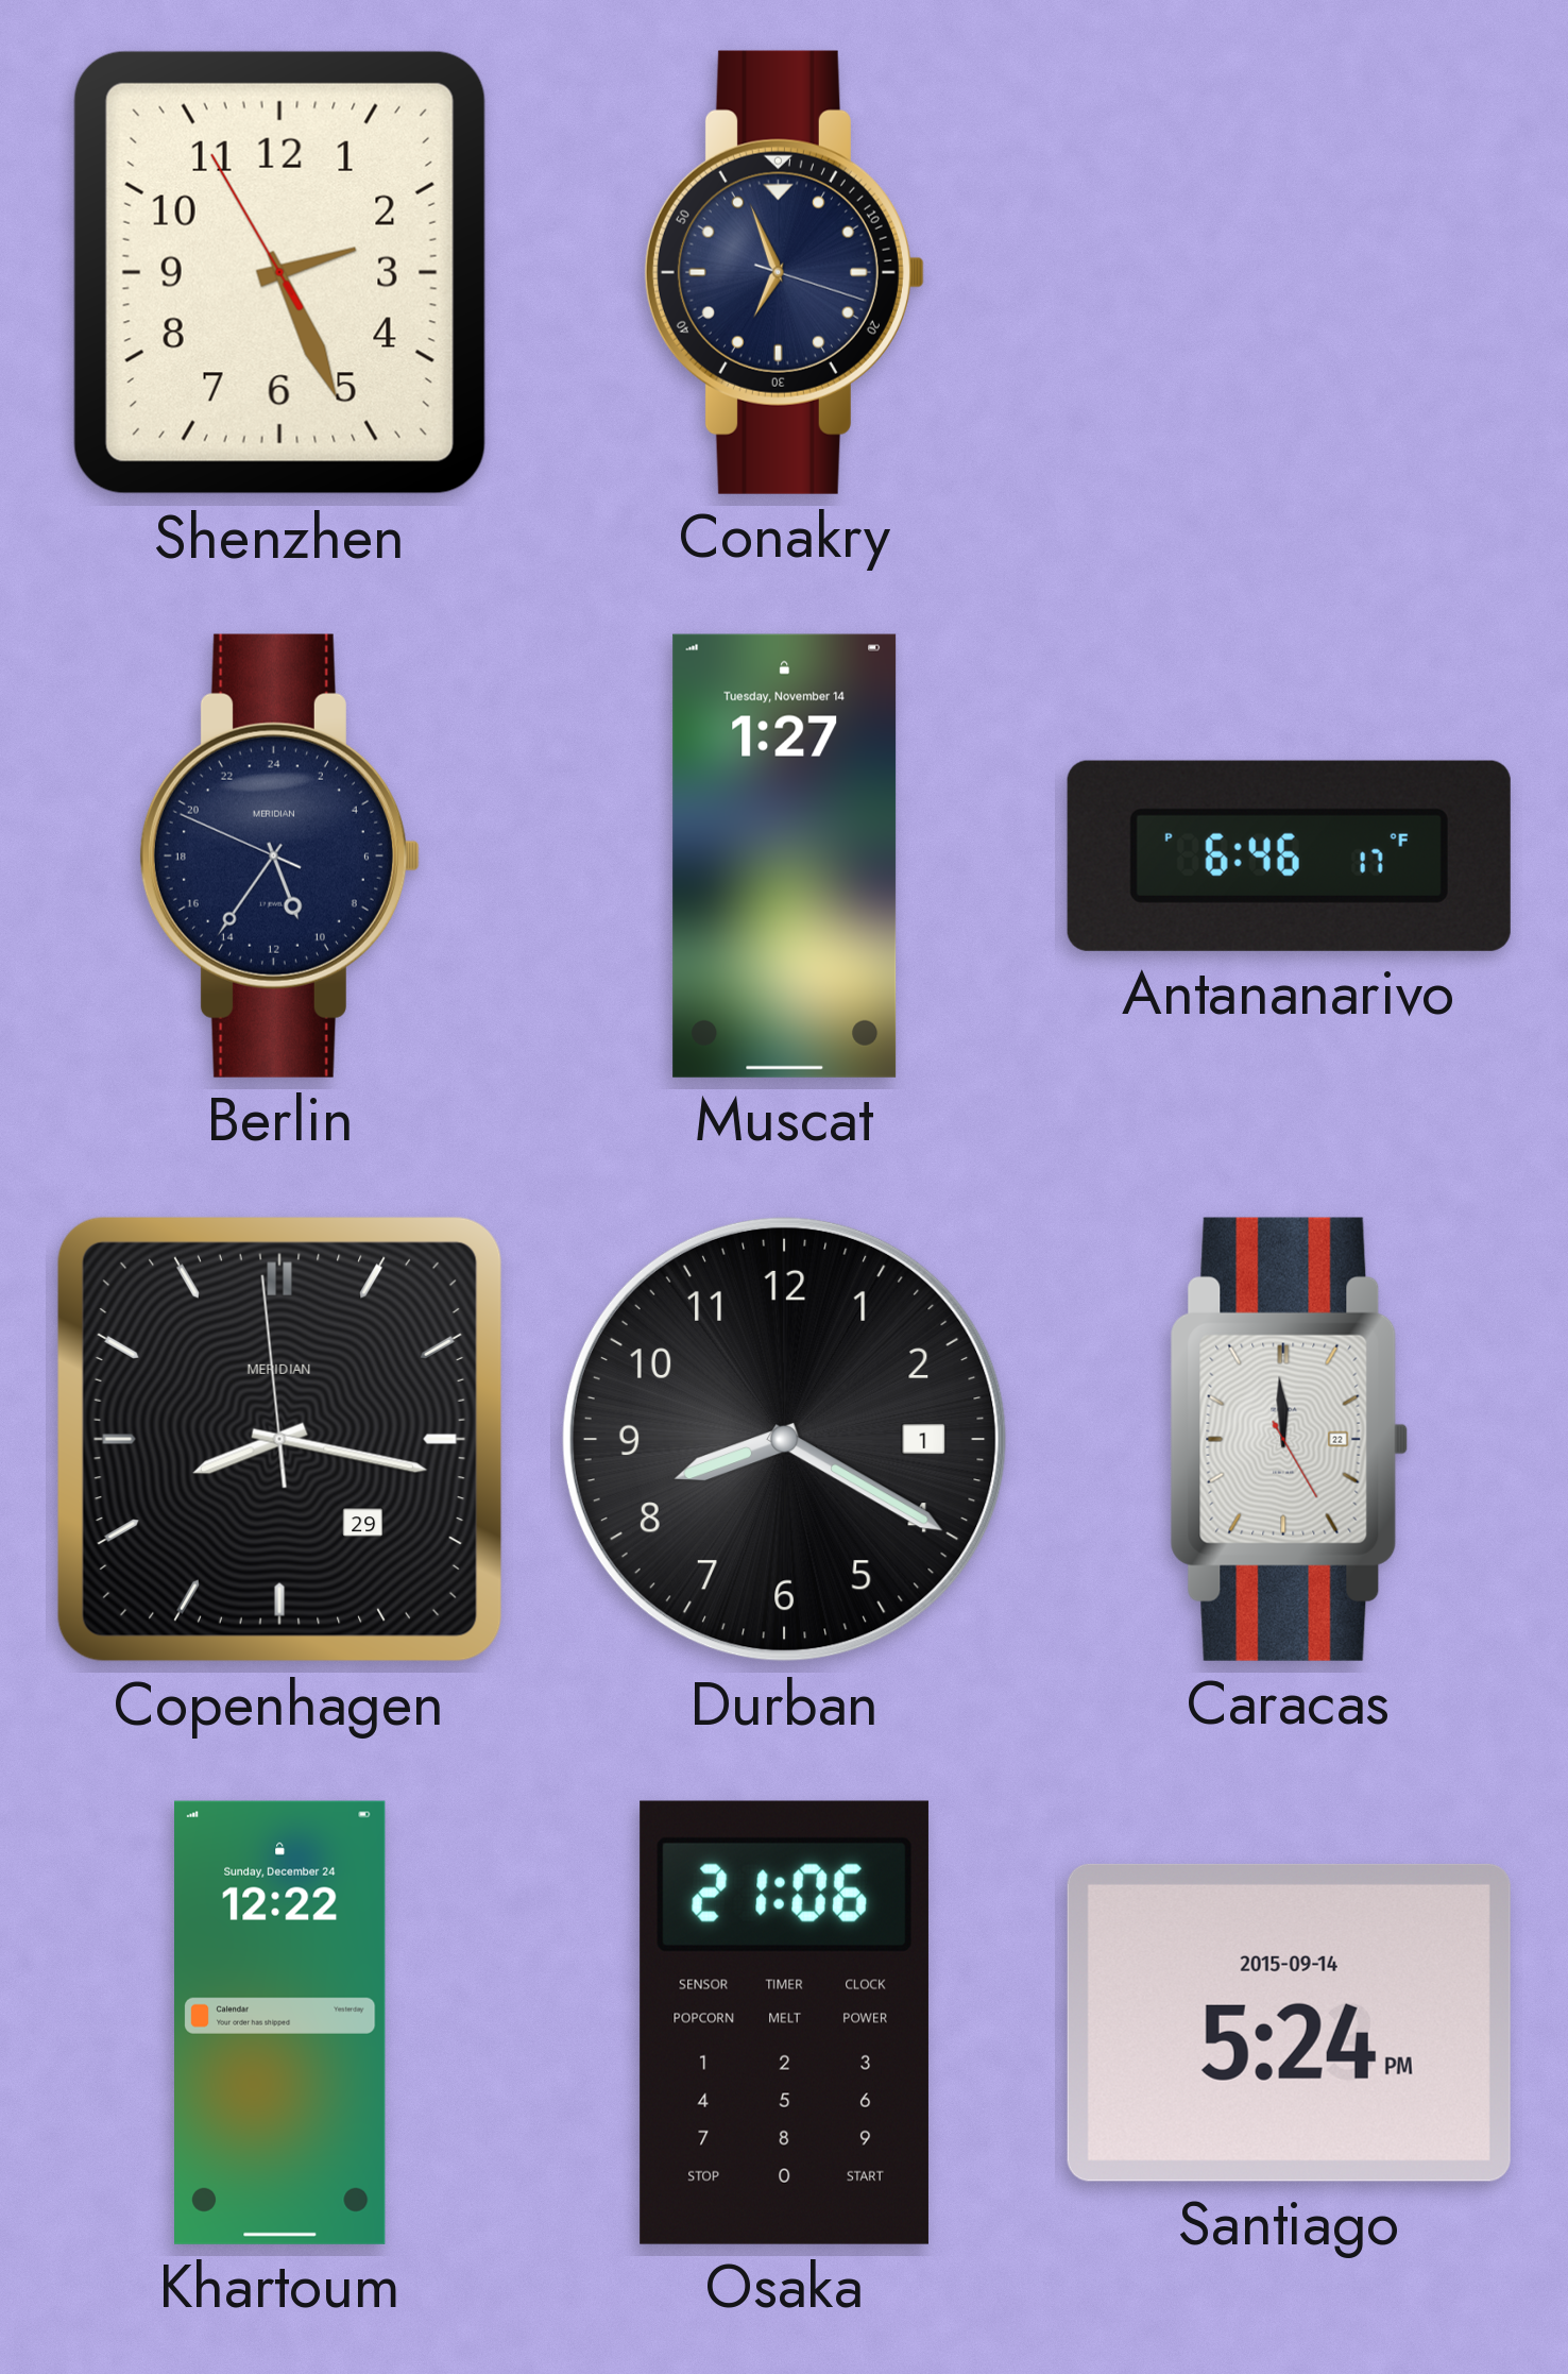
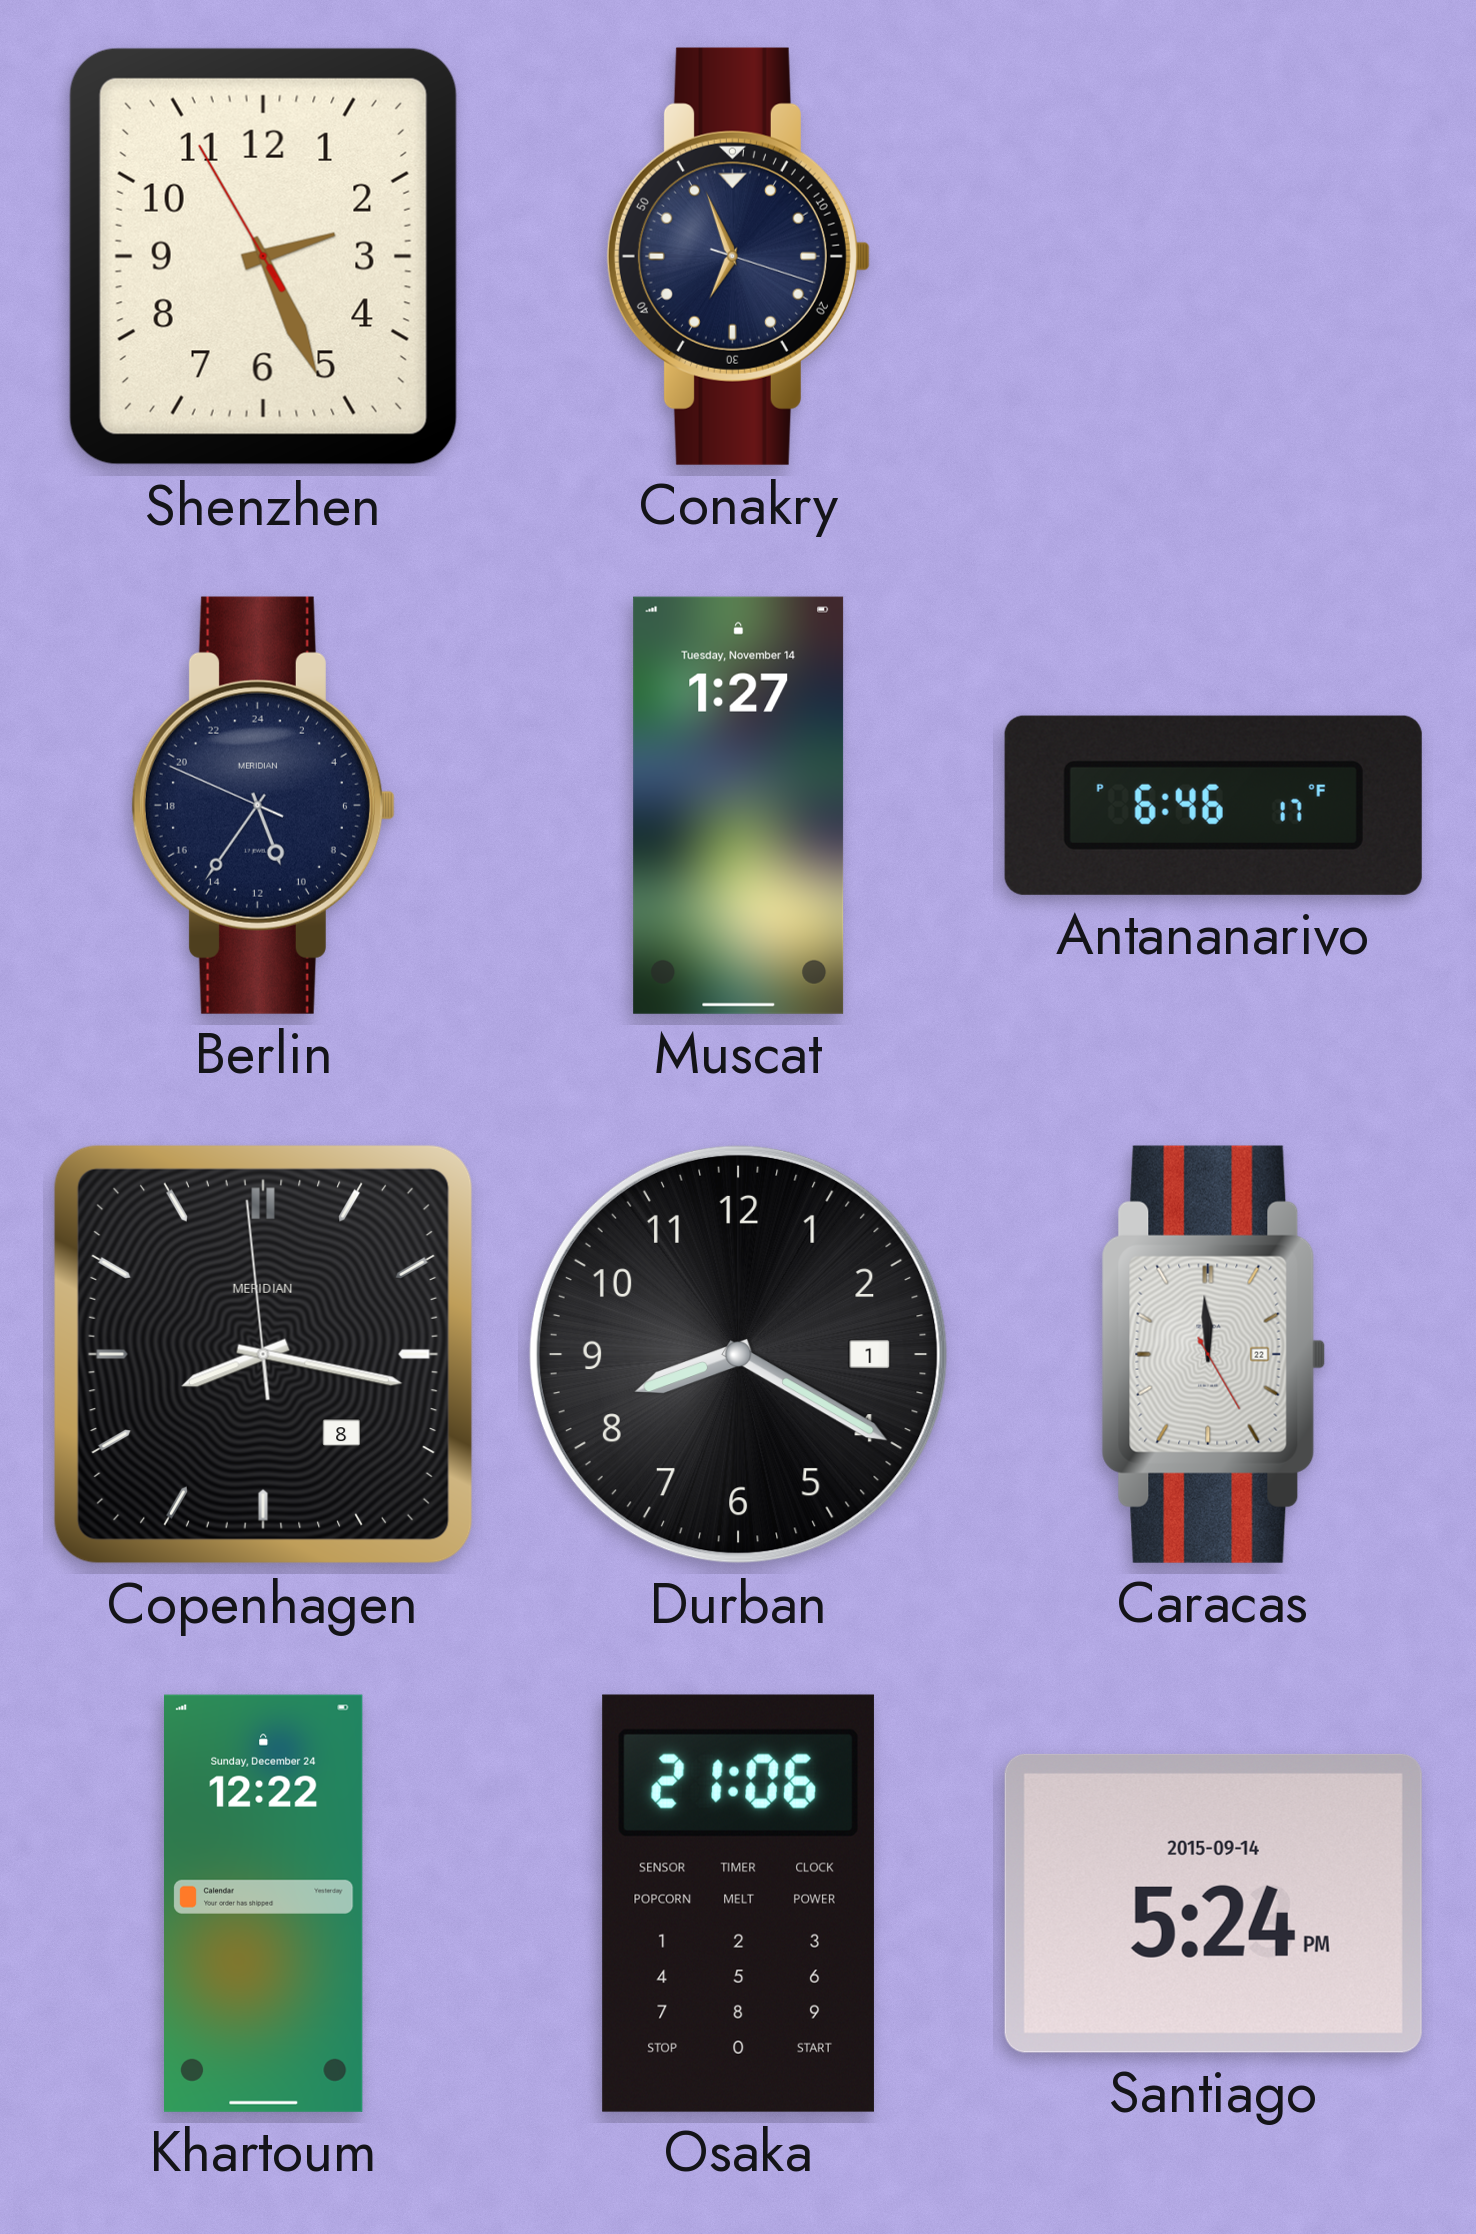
Copenhagen date: 29 -> 8 (263, 1354)
